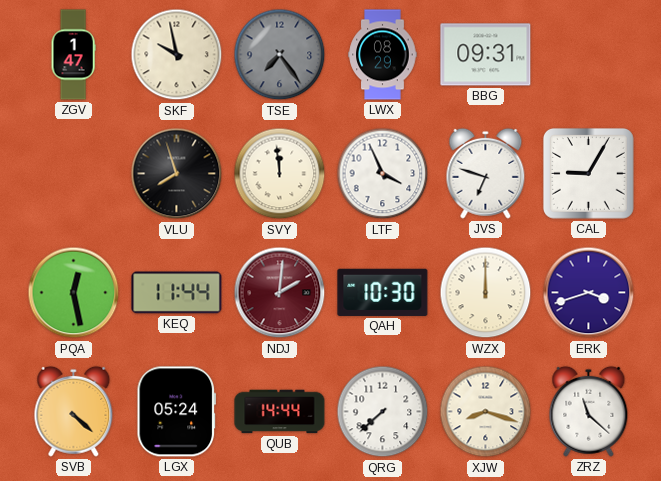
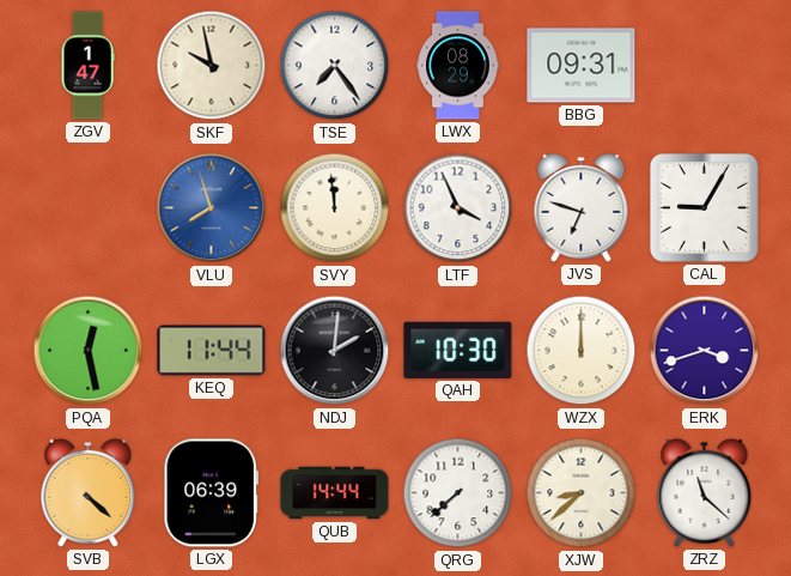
TSE dial: grey -> white (335, 66)
VLU dial: black -> blue (212, 208)
NDJ dial: burgundy -> black (335, 351)
LGX: 05:24 -> 06:39 (211, 493)
XJW: 8:18 -> 8:38 (582, 493)
